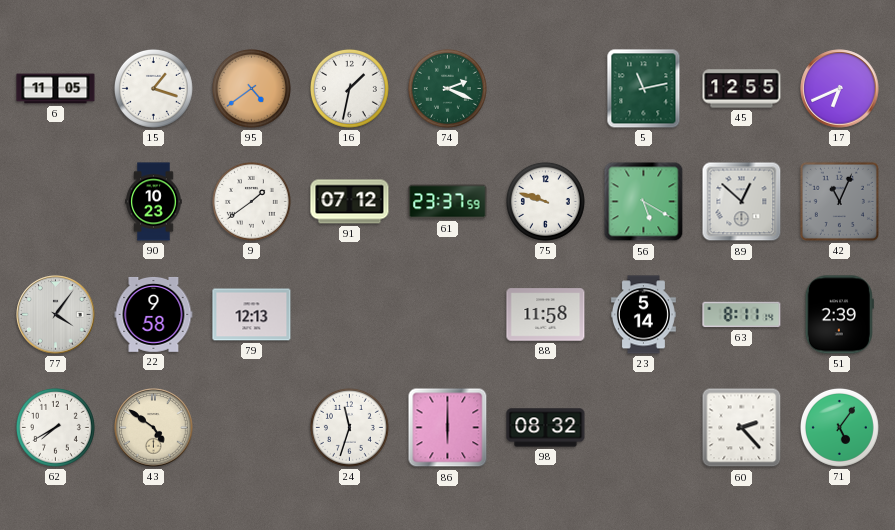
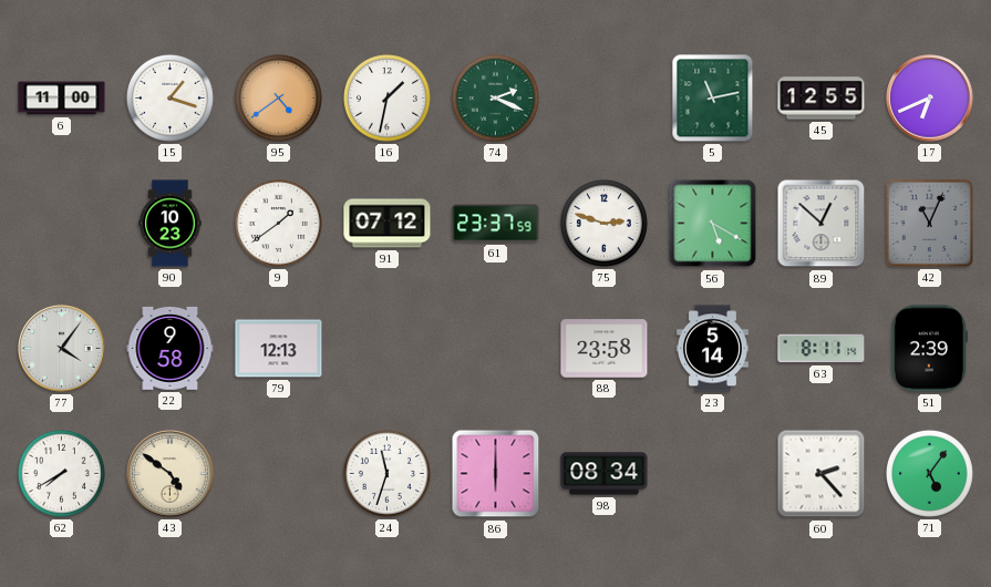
6: 11:05 -> 11:00 (62, 99)
75: 9:48 -> 2:48 (603, 223)
88: 11:58 -> 23:58 (605, 349)
98: 08:32 -> 08:34 (605, 474)
